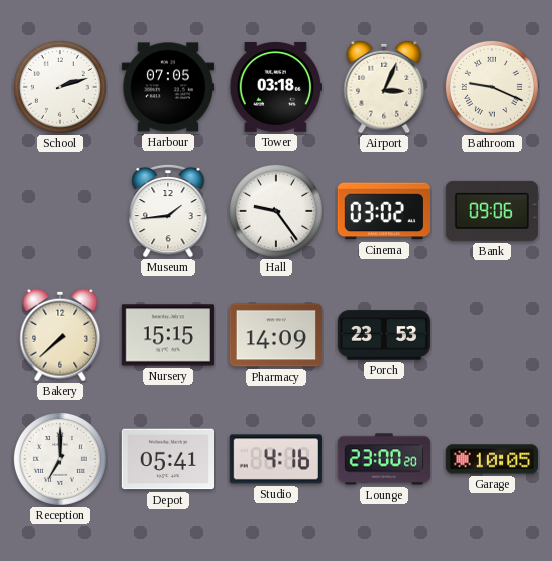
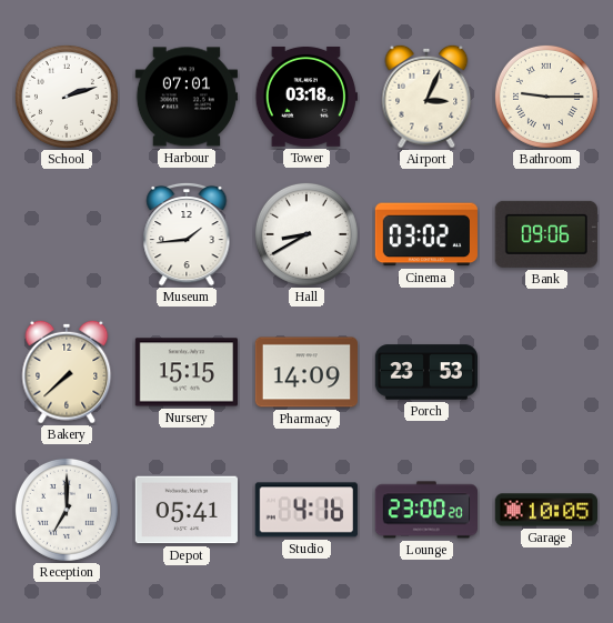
Harbour: 07:05 -> 07:01 (185, 97)
Bathroom: 9:19 -> 9:15 (546, 97)
Hall: 9:24 -> 8:40 (306, 234)
